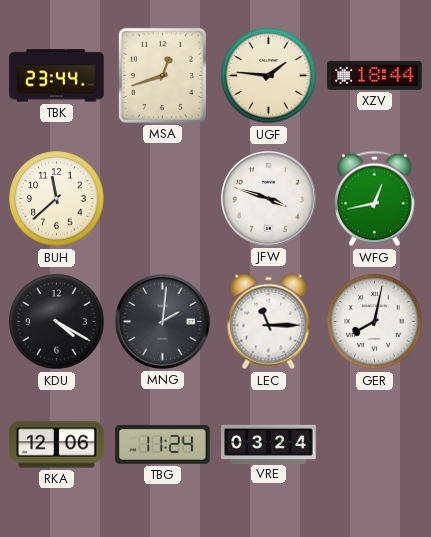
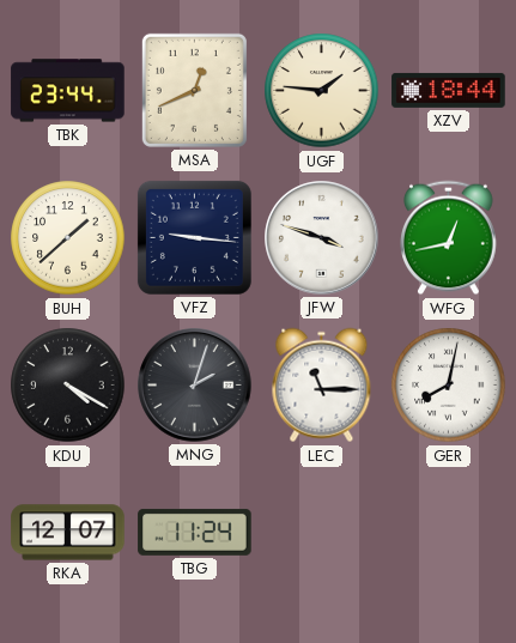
MSA: 12:42 -> 12:41 (194, 90)
BUH: 11:38 -> 1:38 (68, 238)
VFZ: none -> 9:16 (194, 237)
MNG: 2:01 -> 2:03 (195, 386)
RKA: 12:06 -> 12:07 (68, 533)
VRE: 03:24 -> none (269, 444)
